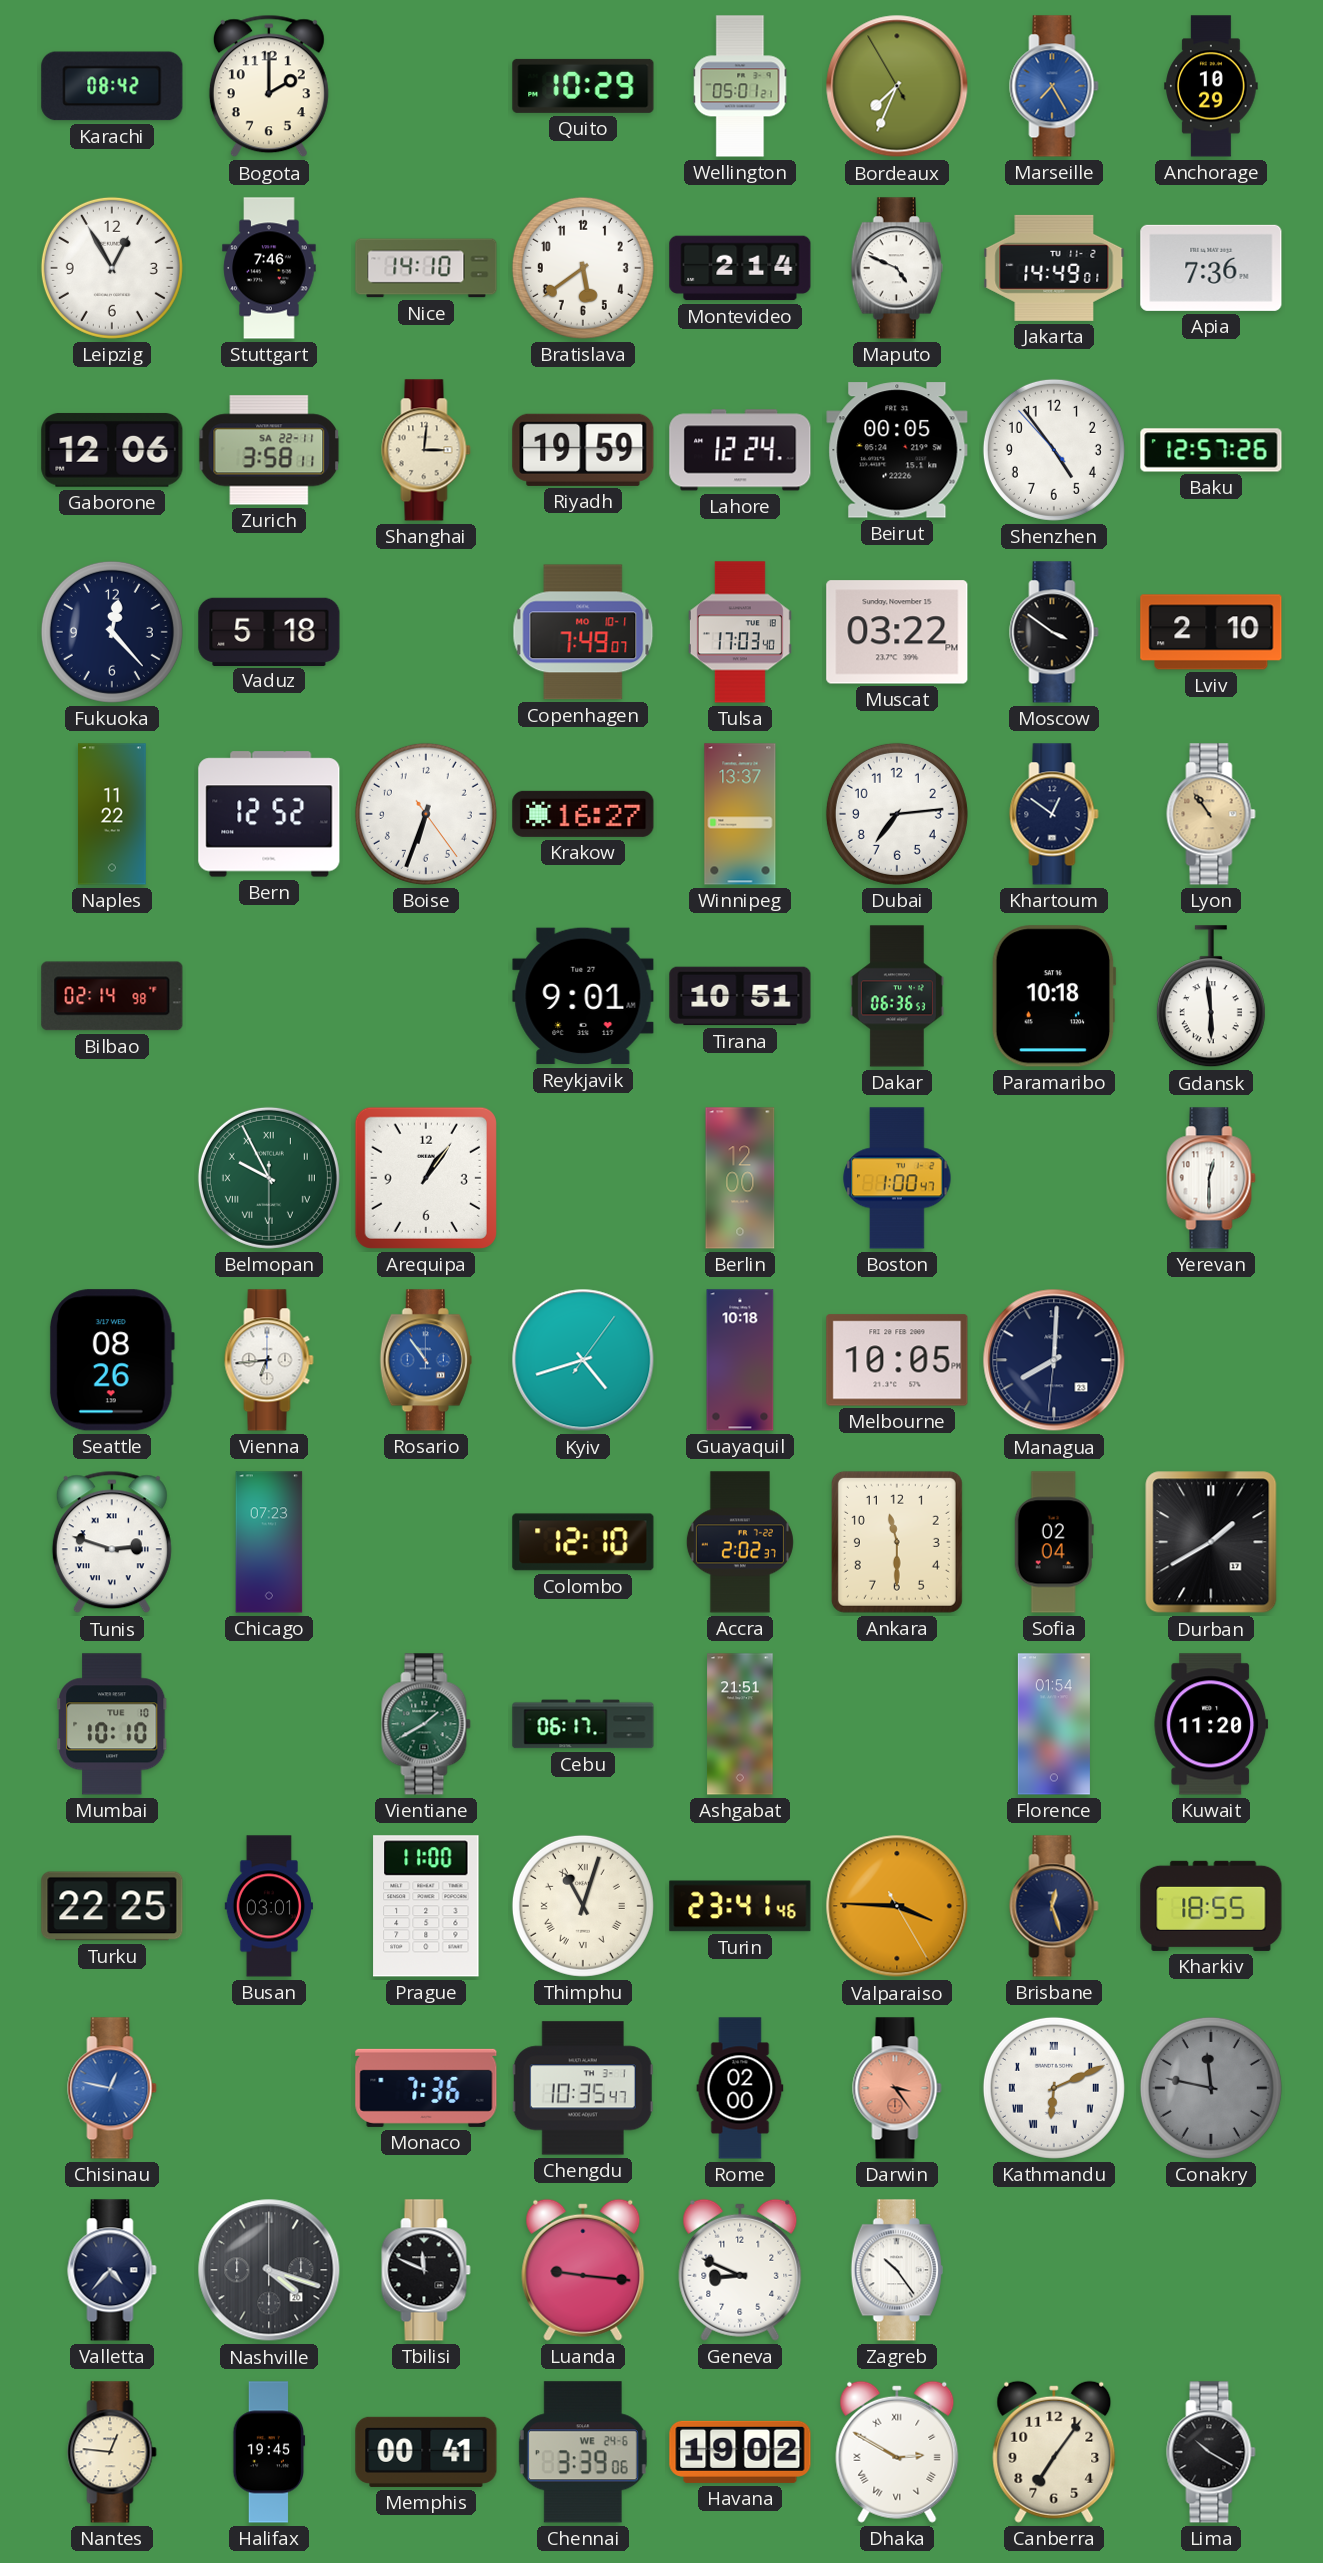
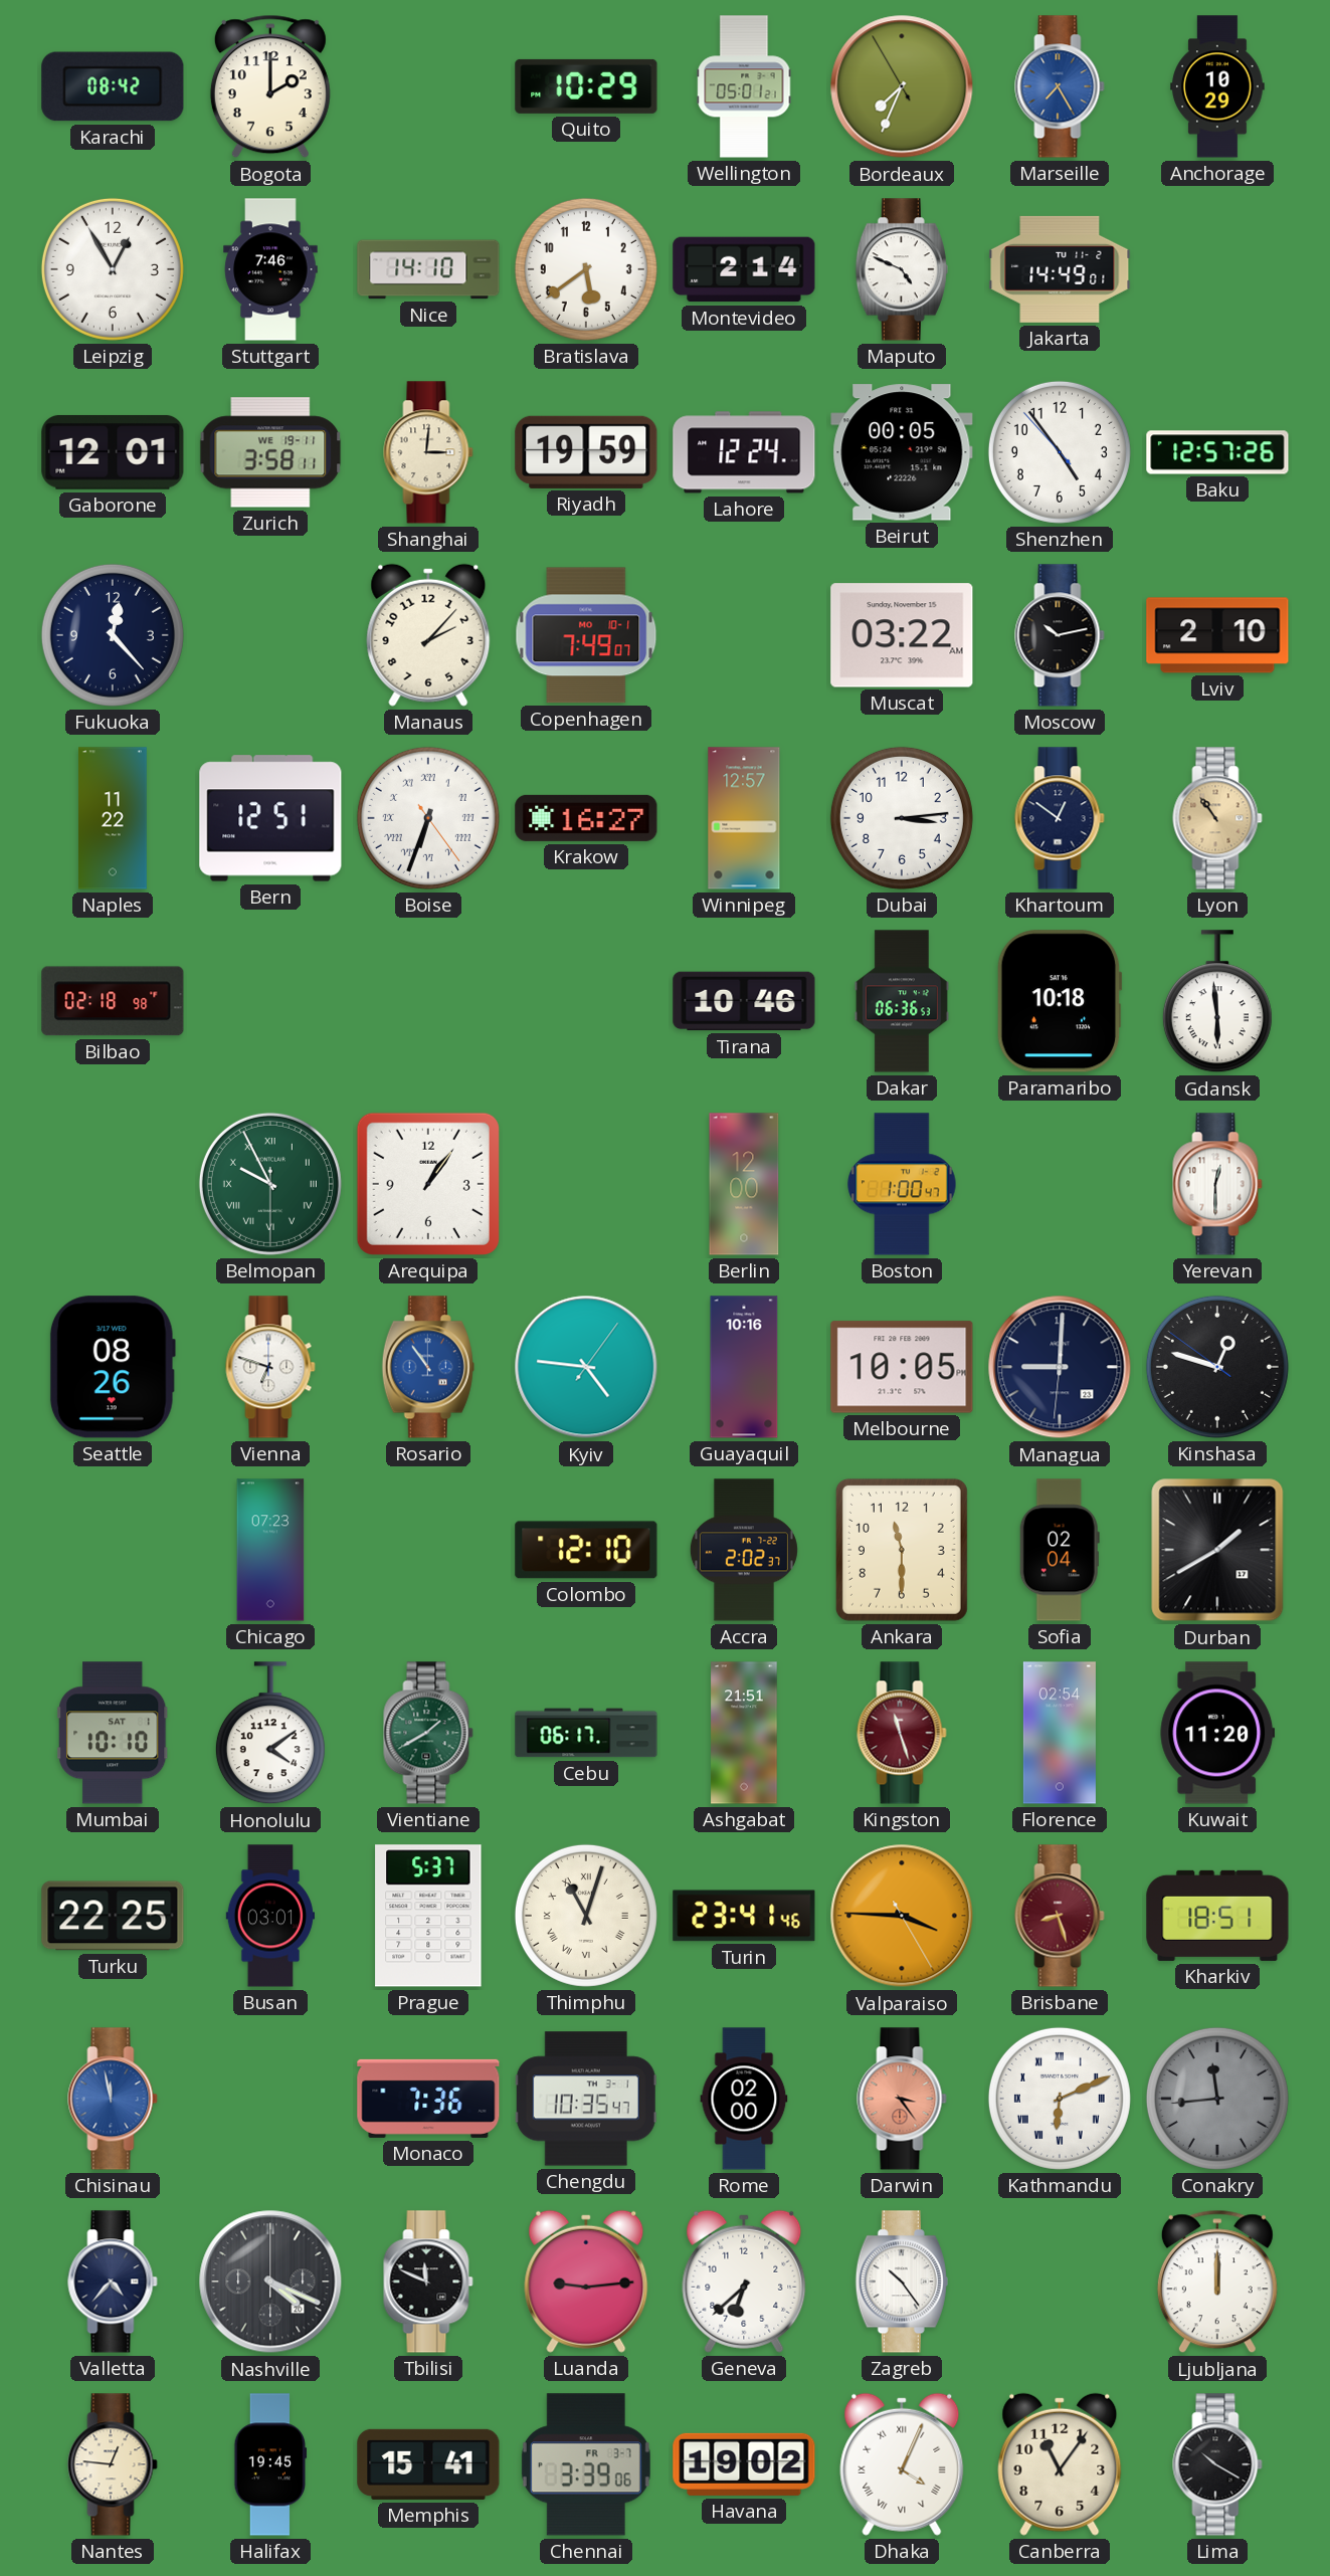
Apia: 7:36 -> none (1211, 268)
Gaborone: 12:06 -> 12:01 (113, 452)
Zurich date: SA 22-11 -> WE 19-11 (270, 452)
Vaduz: 5:18 -> none (269, 631)
Manaus: none -> 2:07 (428, 635)
Tulsa: 17:03 -> none (740, 632)
Muscat: 03:22 PM -> 03:22 AM (902, 635)
Moscow: 3:51 -> 10:13 (1060, 635)
Bern: 12:52 -> 12:51 (270, 818)
Boise numerals: Arabic -> Roman (428, 818)
Winnipeg: 13:37 -> 12:57 (744, 818)
Dubai: 7:14 -> 3:14 (902, 818)
Bilbao: 02:14 -> 02:18 (113, 1001)
Reykjavik: 9:01 -> none (583, 996)
Tirana: 10:51 -> 10:46 (744, 1001)
Vienna: 6:44 -> 6:48 (270, 1367)
Kyiv: 4:42 -> 4:46 (586, 1367)
Guayaquil: 10:18 -> 10:16 (744, 1367)
Managua: 8:00 -> 9:00 (1060, 1367)
Kinshasa: none -> 12:47 (1217, 1367)
Tunis: 2:48 -> none (112, 1542)
Mumbai date: TUE 10 -> SAT 1 (114, 1733)
Honolulu: none -> 4:09 (270, 1734)
Kingston: none -> 11:27 (902, 1733)
Florence: 01:54 -> 02:54 (1060, 1733)
Prague: 11:00 -> 5:37 (428, 1916)
Brisbane: 12:27 -> 8:27 (1060, 1916)
Brisbane dial: navy -> burgundy (1060, 1916)
Kharkiv: 18:55 -> 18:51 (1217, 1916)
Chisinau: 12:47 -> 11:58 (113, 2099)
Conakry: 11:47 -> 11:44 (1217, 2099)
Nashville: 4:18 -> 4:19 (270, 2282)
Luanda: 9:16 -> 9:14 (586, 2282)
Geneva: 8:49 -> 6:38 (744, 2282)
Ljubljana: none -> 12:00 (1217, 2282)
Memphis: 00:41 -> 15:41 (428, 2464)
Chennai date: WE 24-6 -> FR 3-7 (586, 2464)
Dhaka: 2:50 -> 4:04 (902, 2464)
Canberra: 7:06 -> 11:06 (1060, 2464)
